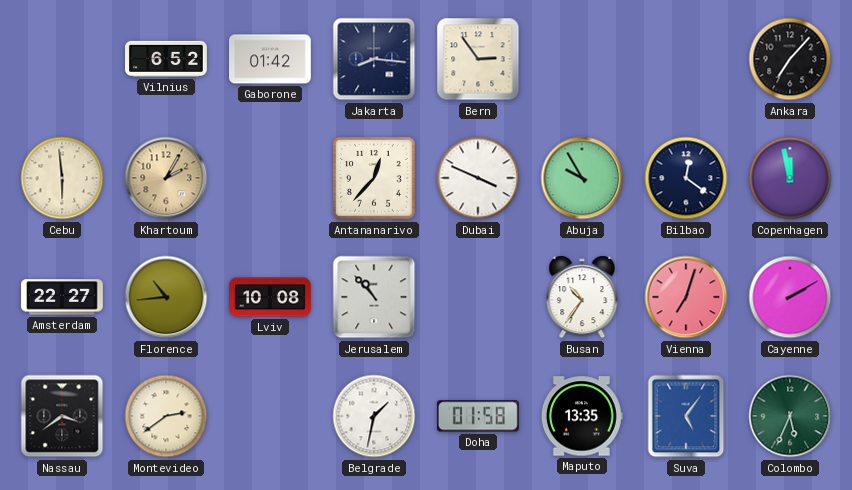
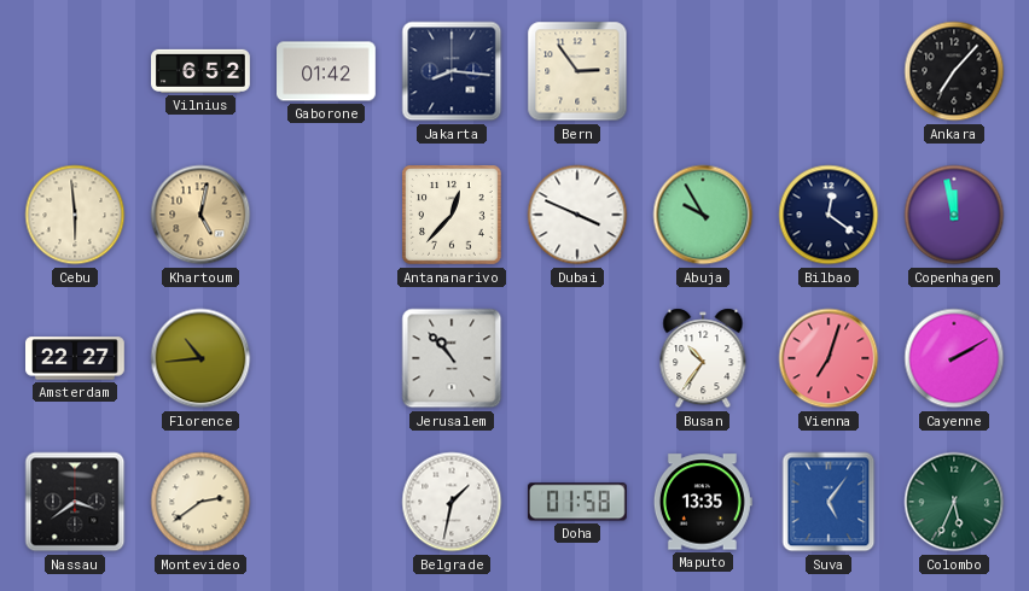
Khartoum: 2:05 -> 5:02 (200, 215)
Lviv: 10:08 -> none (270, 297)
